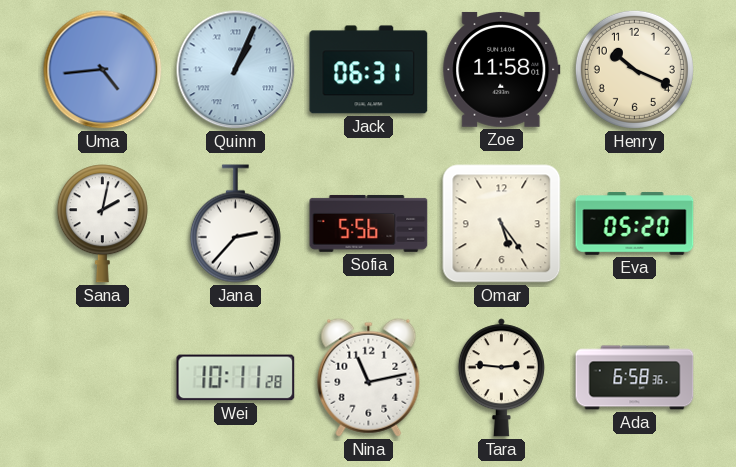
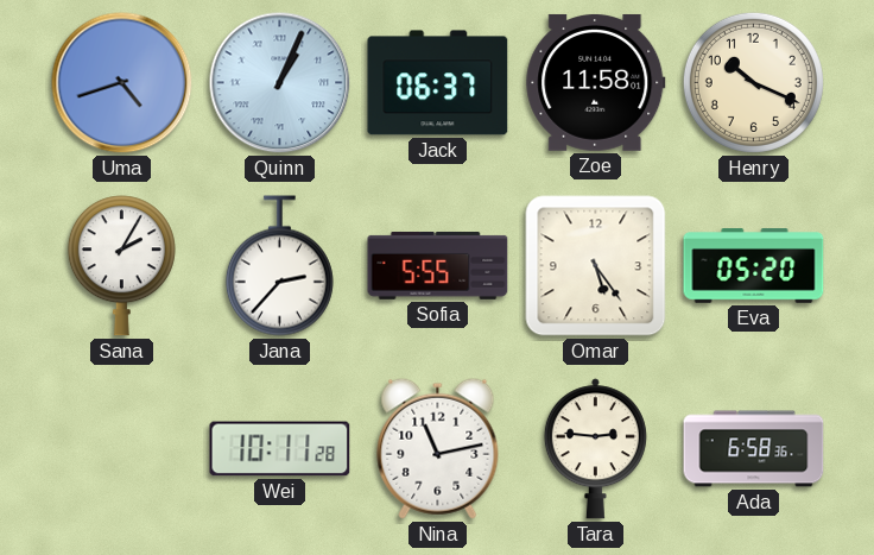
Uma: 4:44 -> 4:42 (122, 83)
Jack: 06:31 -> 06:37 (438, 83)
Sana: 2:02 -> 2:05 (121, 266)
Sofia: 5:56 -> 5:55 (438, 265)
